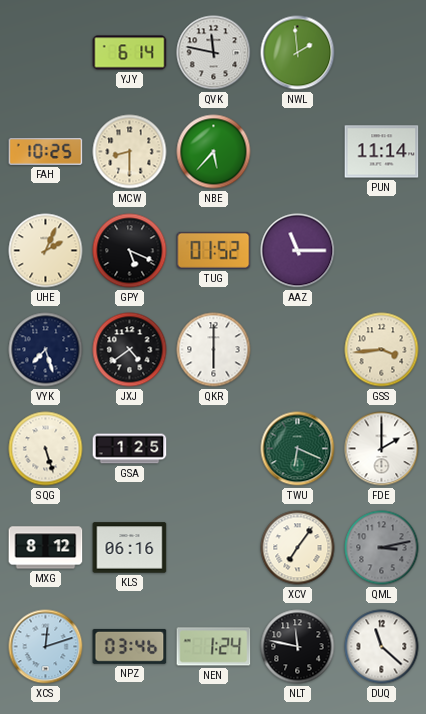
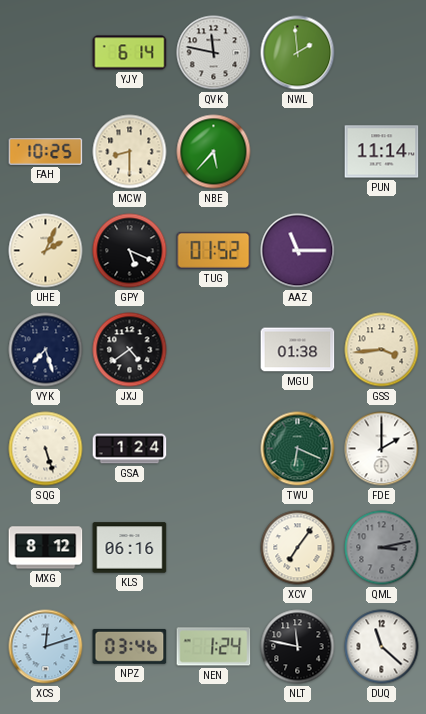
QKR: 6:00 -> none (214, 350)
MGU: none -> 01:38 (298, 350)
GSA: 1:25 -> 1:24 (130, 449)
